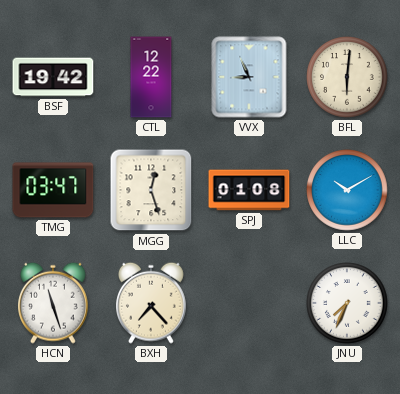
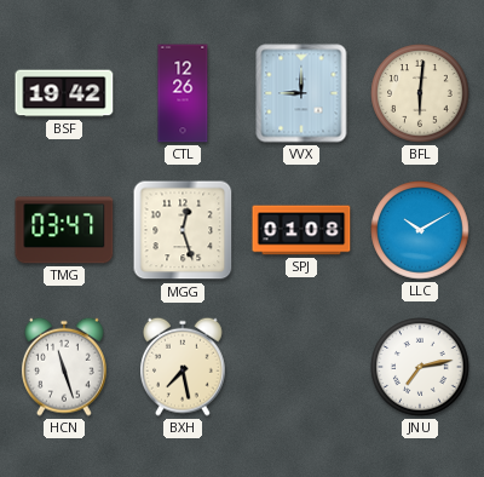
CTL: 12:22 -> 12:26 (183, 93)
VVX: 8:56 -> 9:00 (301, 93)
BXH: 7:23 -> 7:28 (184, 367)
JNU: 7:34 -> 7:13 (420, 367)
